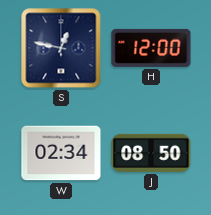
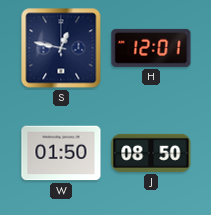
H: 12:00 -> 12:01 (151, 48)
W: 02:34 -> 01:50 (61, 153)
